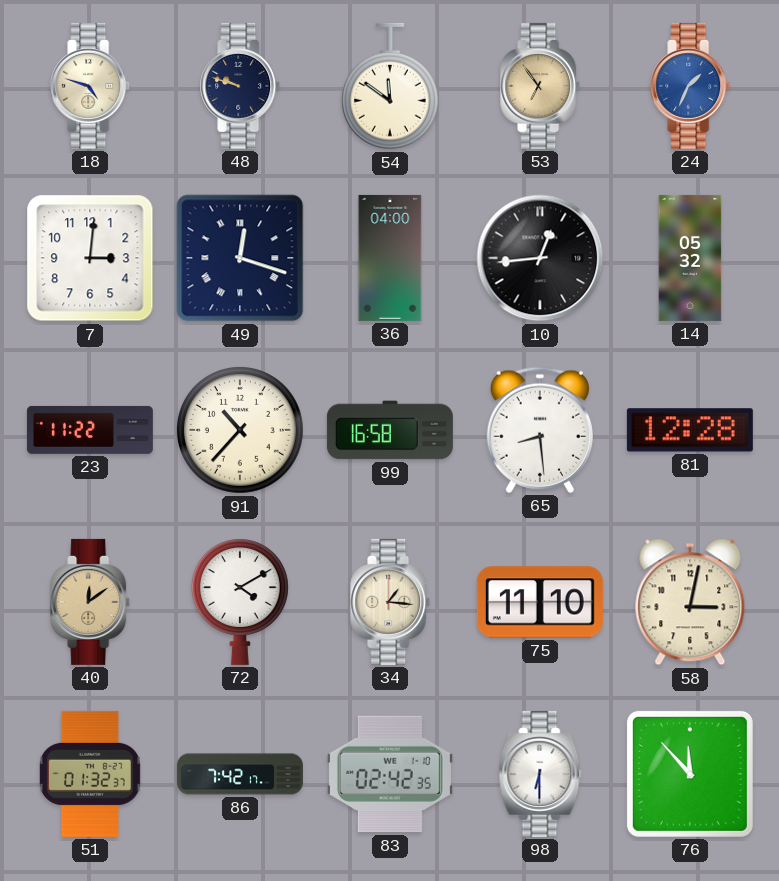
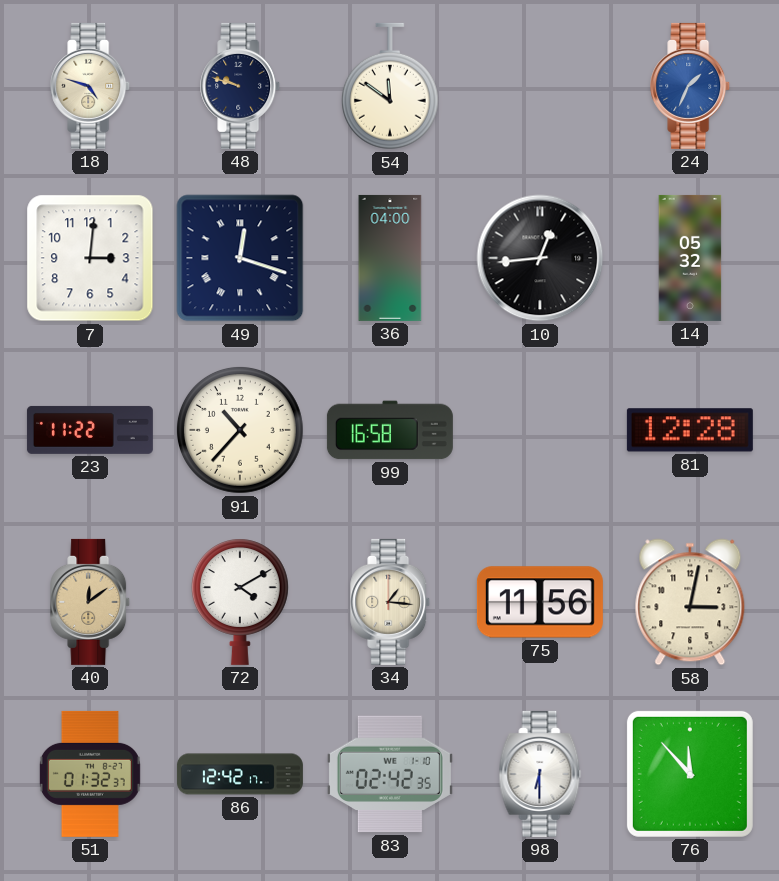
53: 6:54 -> none (541, 86)
65: 8:29 -> none (540, 430)
75: 11:10 -> 11:56 (540, 602)
86: 7:42 -> 12:42 (240, 774)
